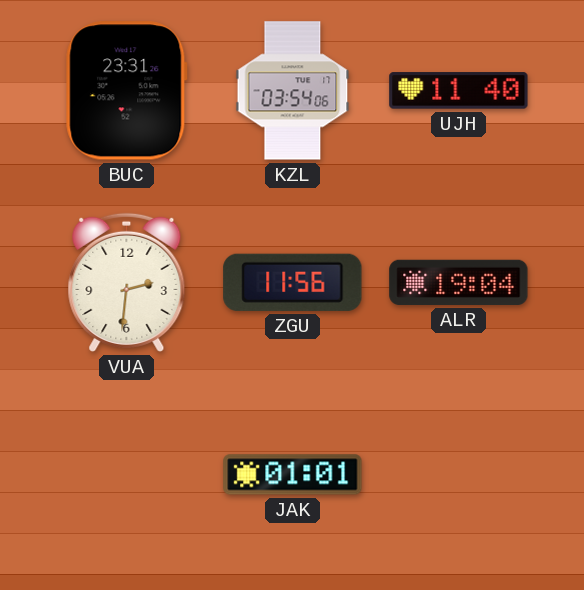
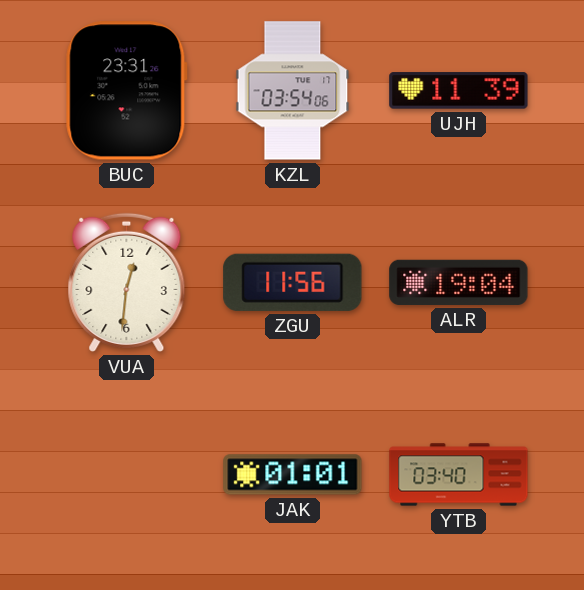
UJH: 11:40 -> 11:39 (459, 91)
VUA: 2:31 -> 12:31 (127, 282)
YTB: none -> 03:40 (459, 475)
